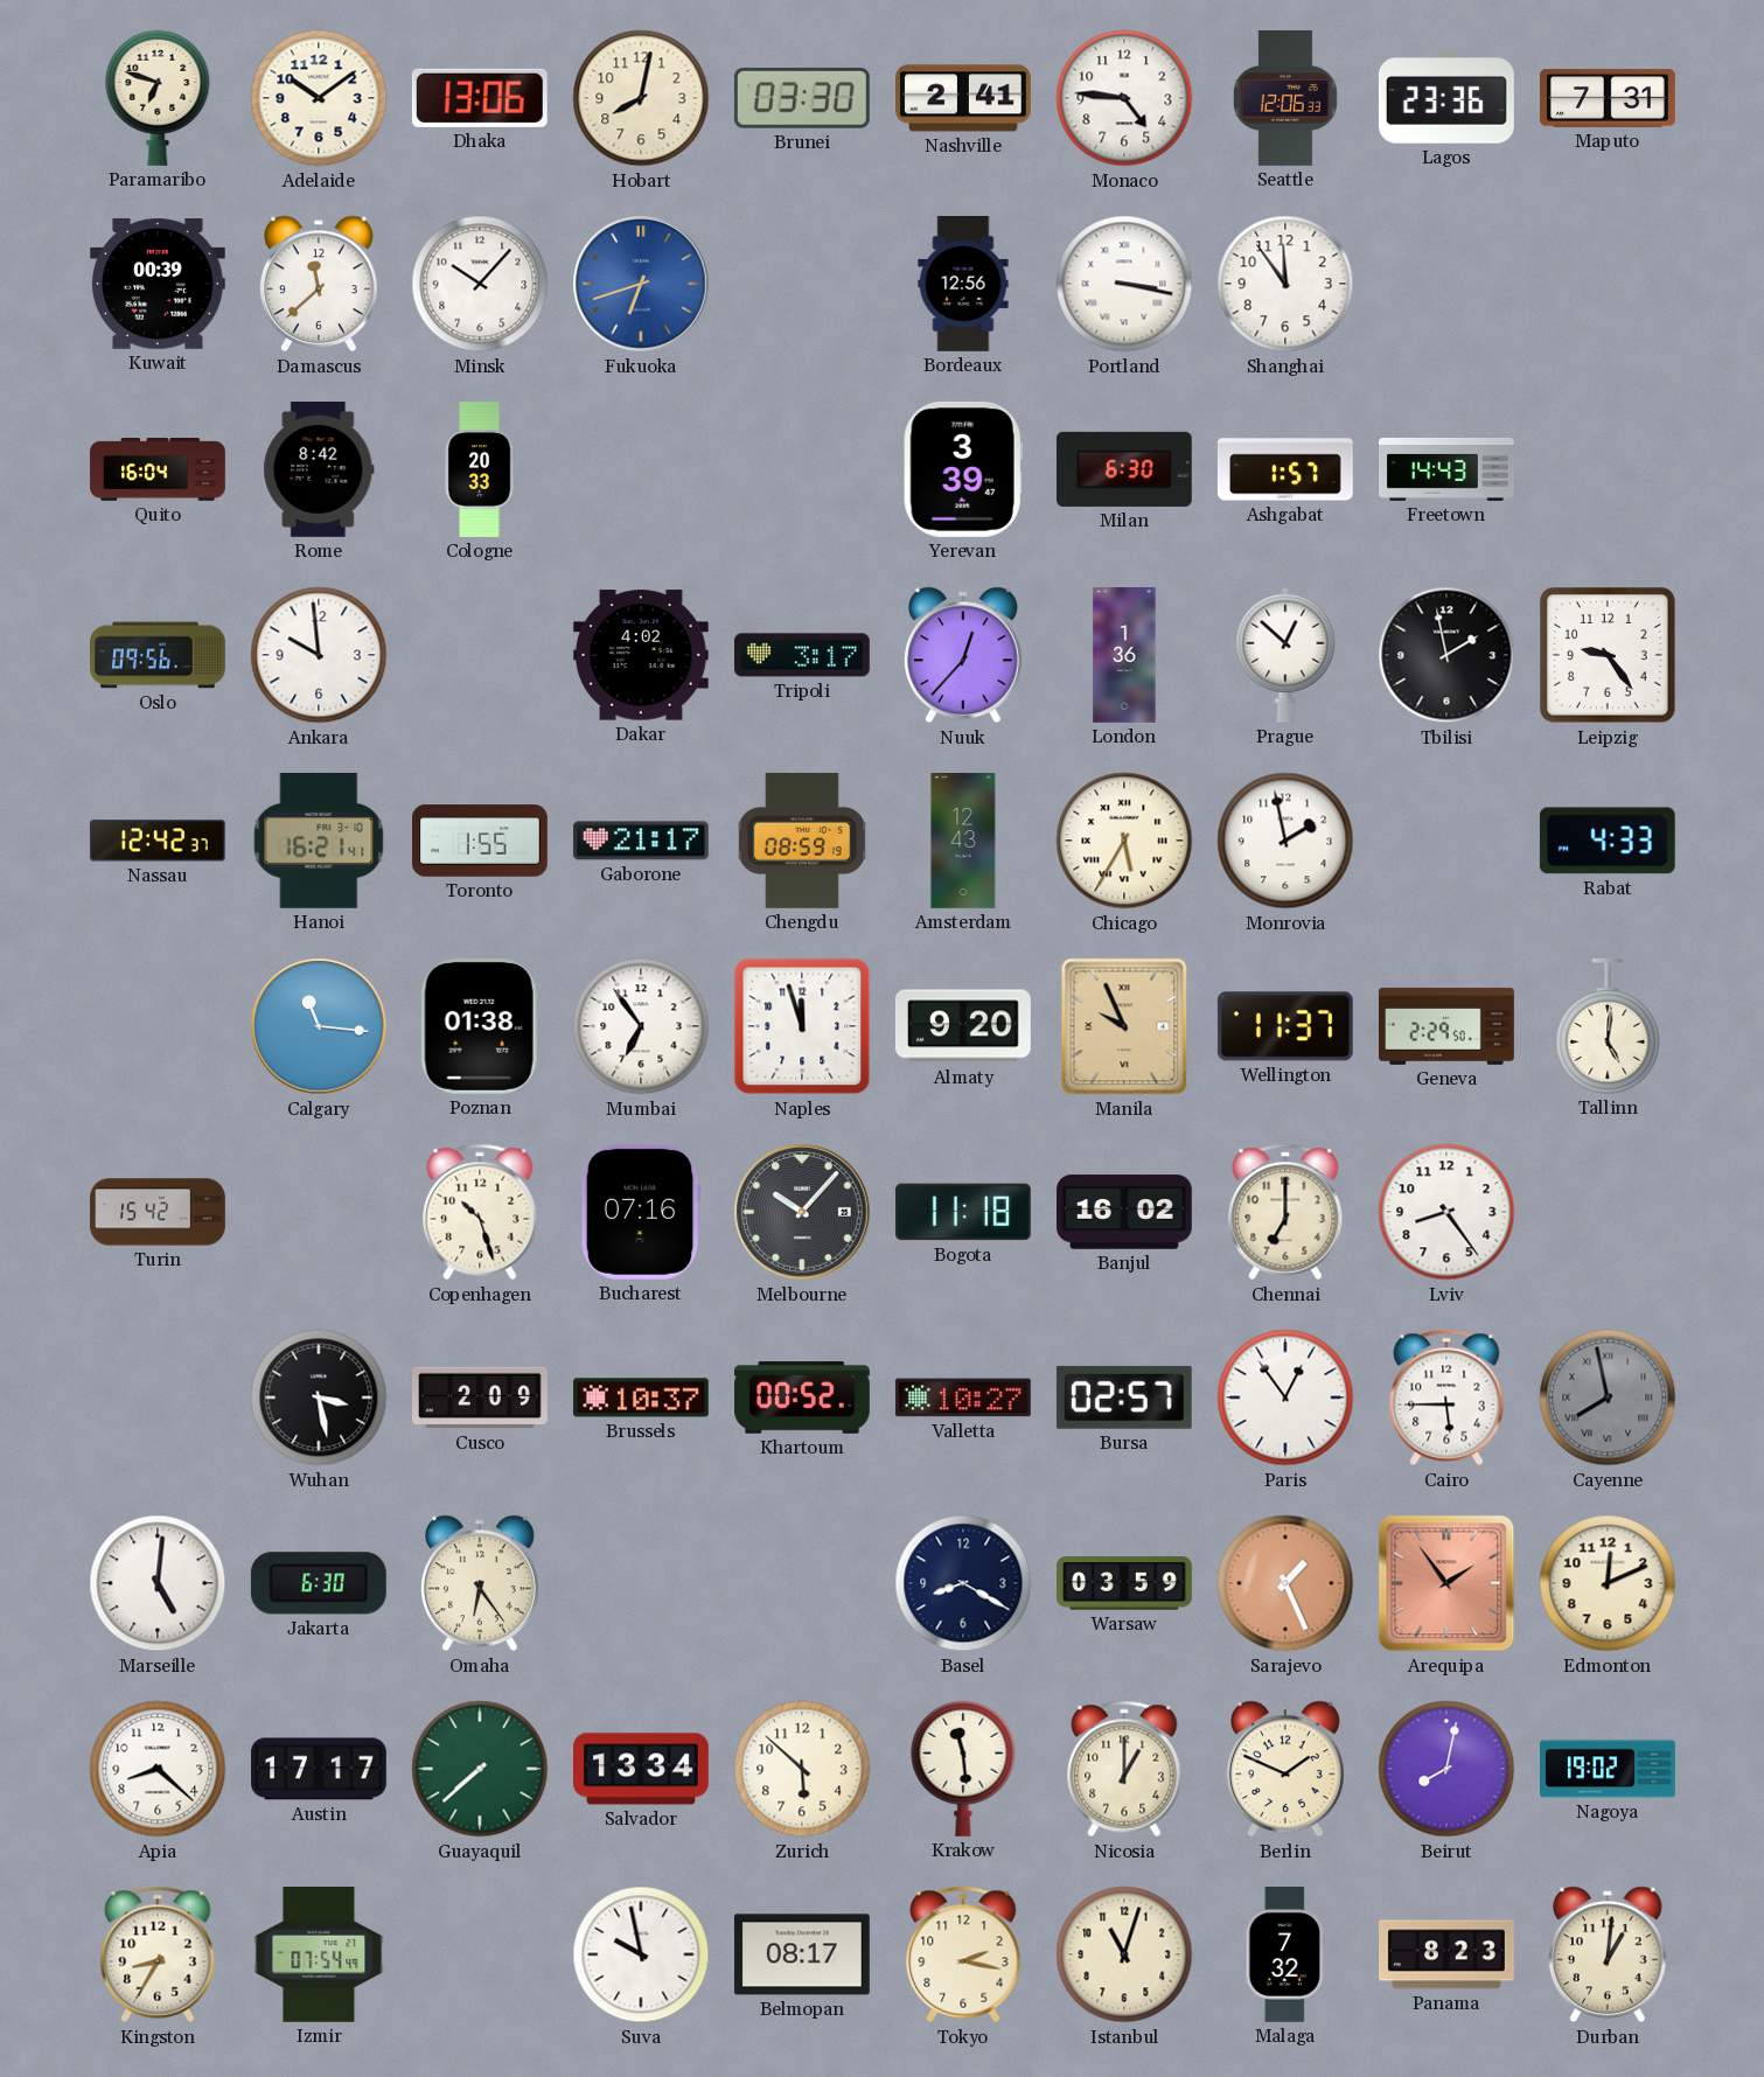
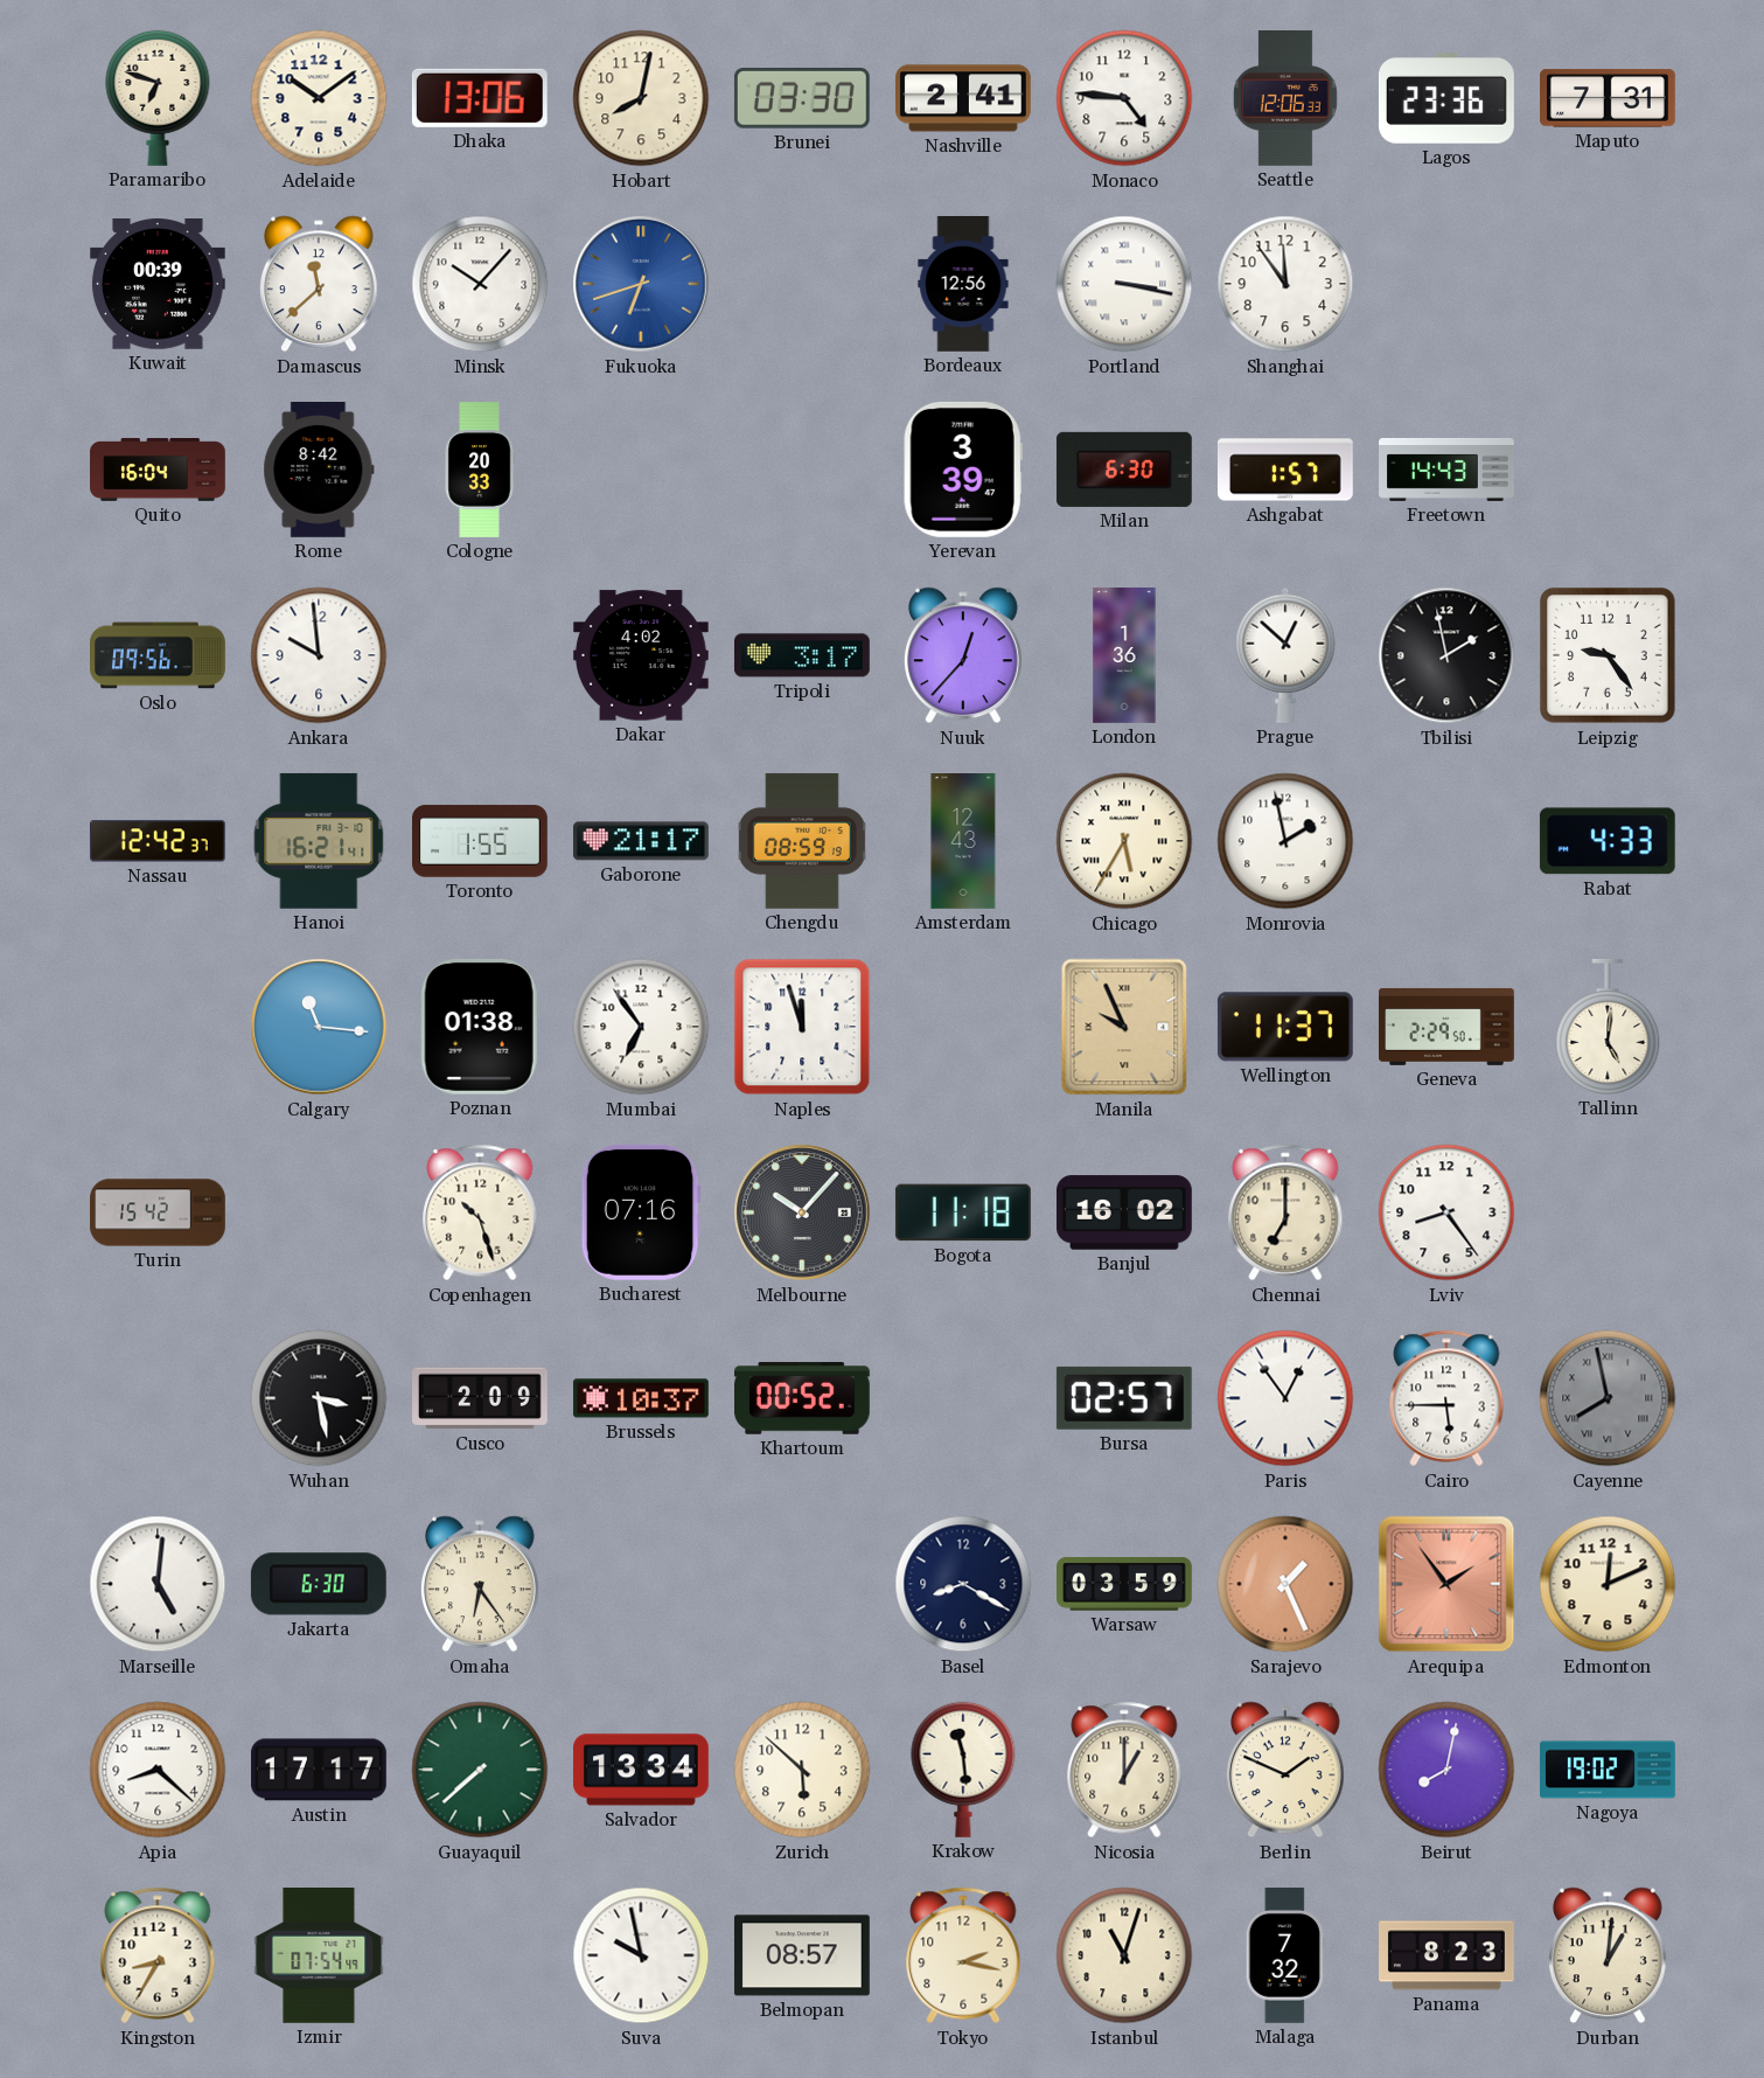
Almaty: 9:20 -> none (963, 1026)
Valletta: 10:27 -> none (963, 1398)
Belmopan: 08:17 -> 08:57 (802, 1955)
